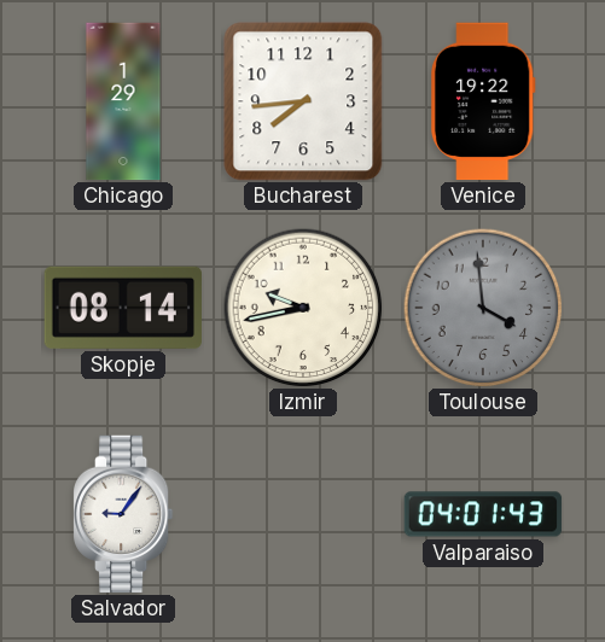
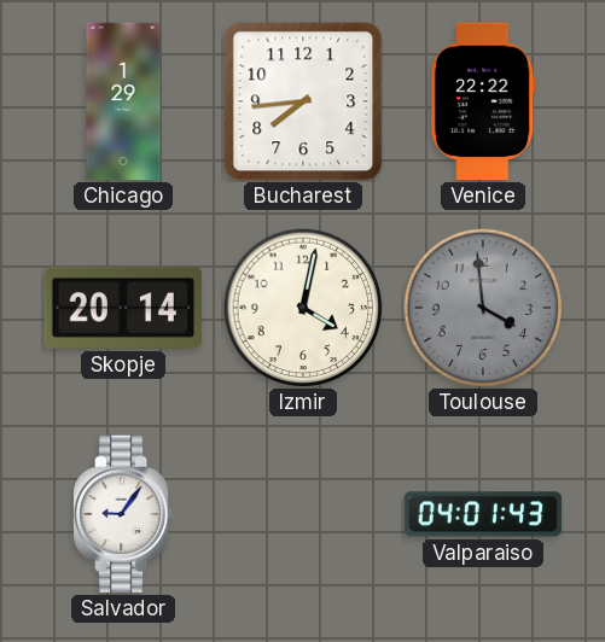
Venice: 19:22 -> 22:22 (483, 101)
Skopje: 08:14 -> 20:14 (122, 308)
Izmir: 9:43 -> 4:02 (303, 308)
